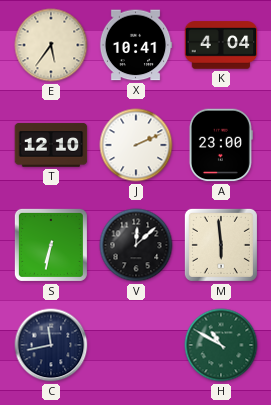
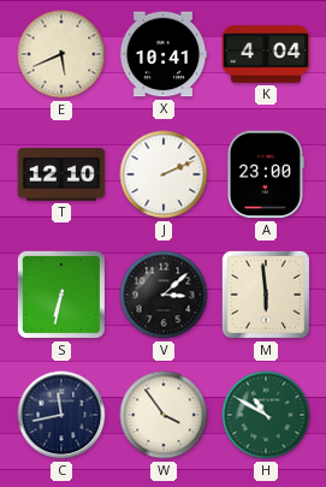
E: 5:36 -> 5:41 (61, 54)
V: 12:08 -> 3:08 (164, 295)
W: none -> 3:54 (164, 415)
